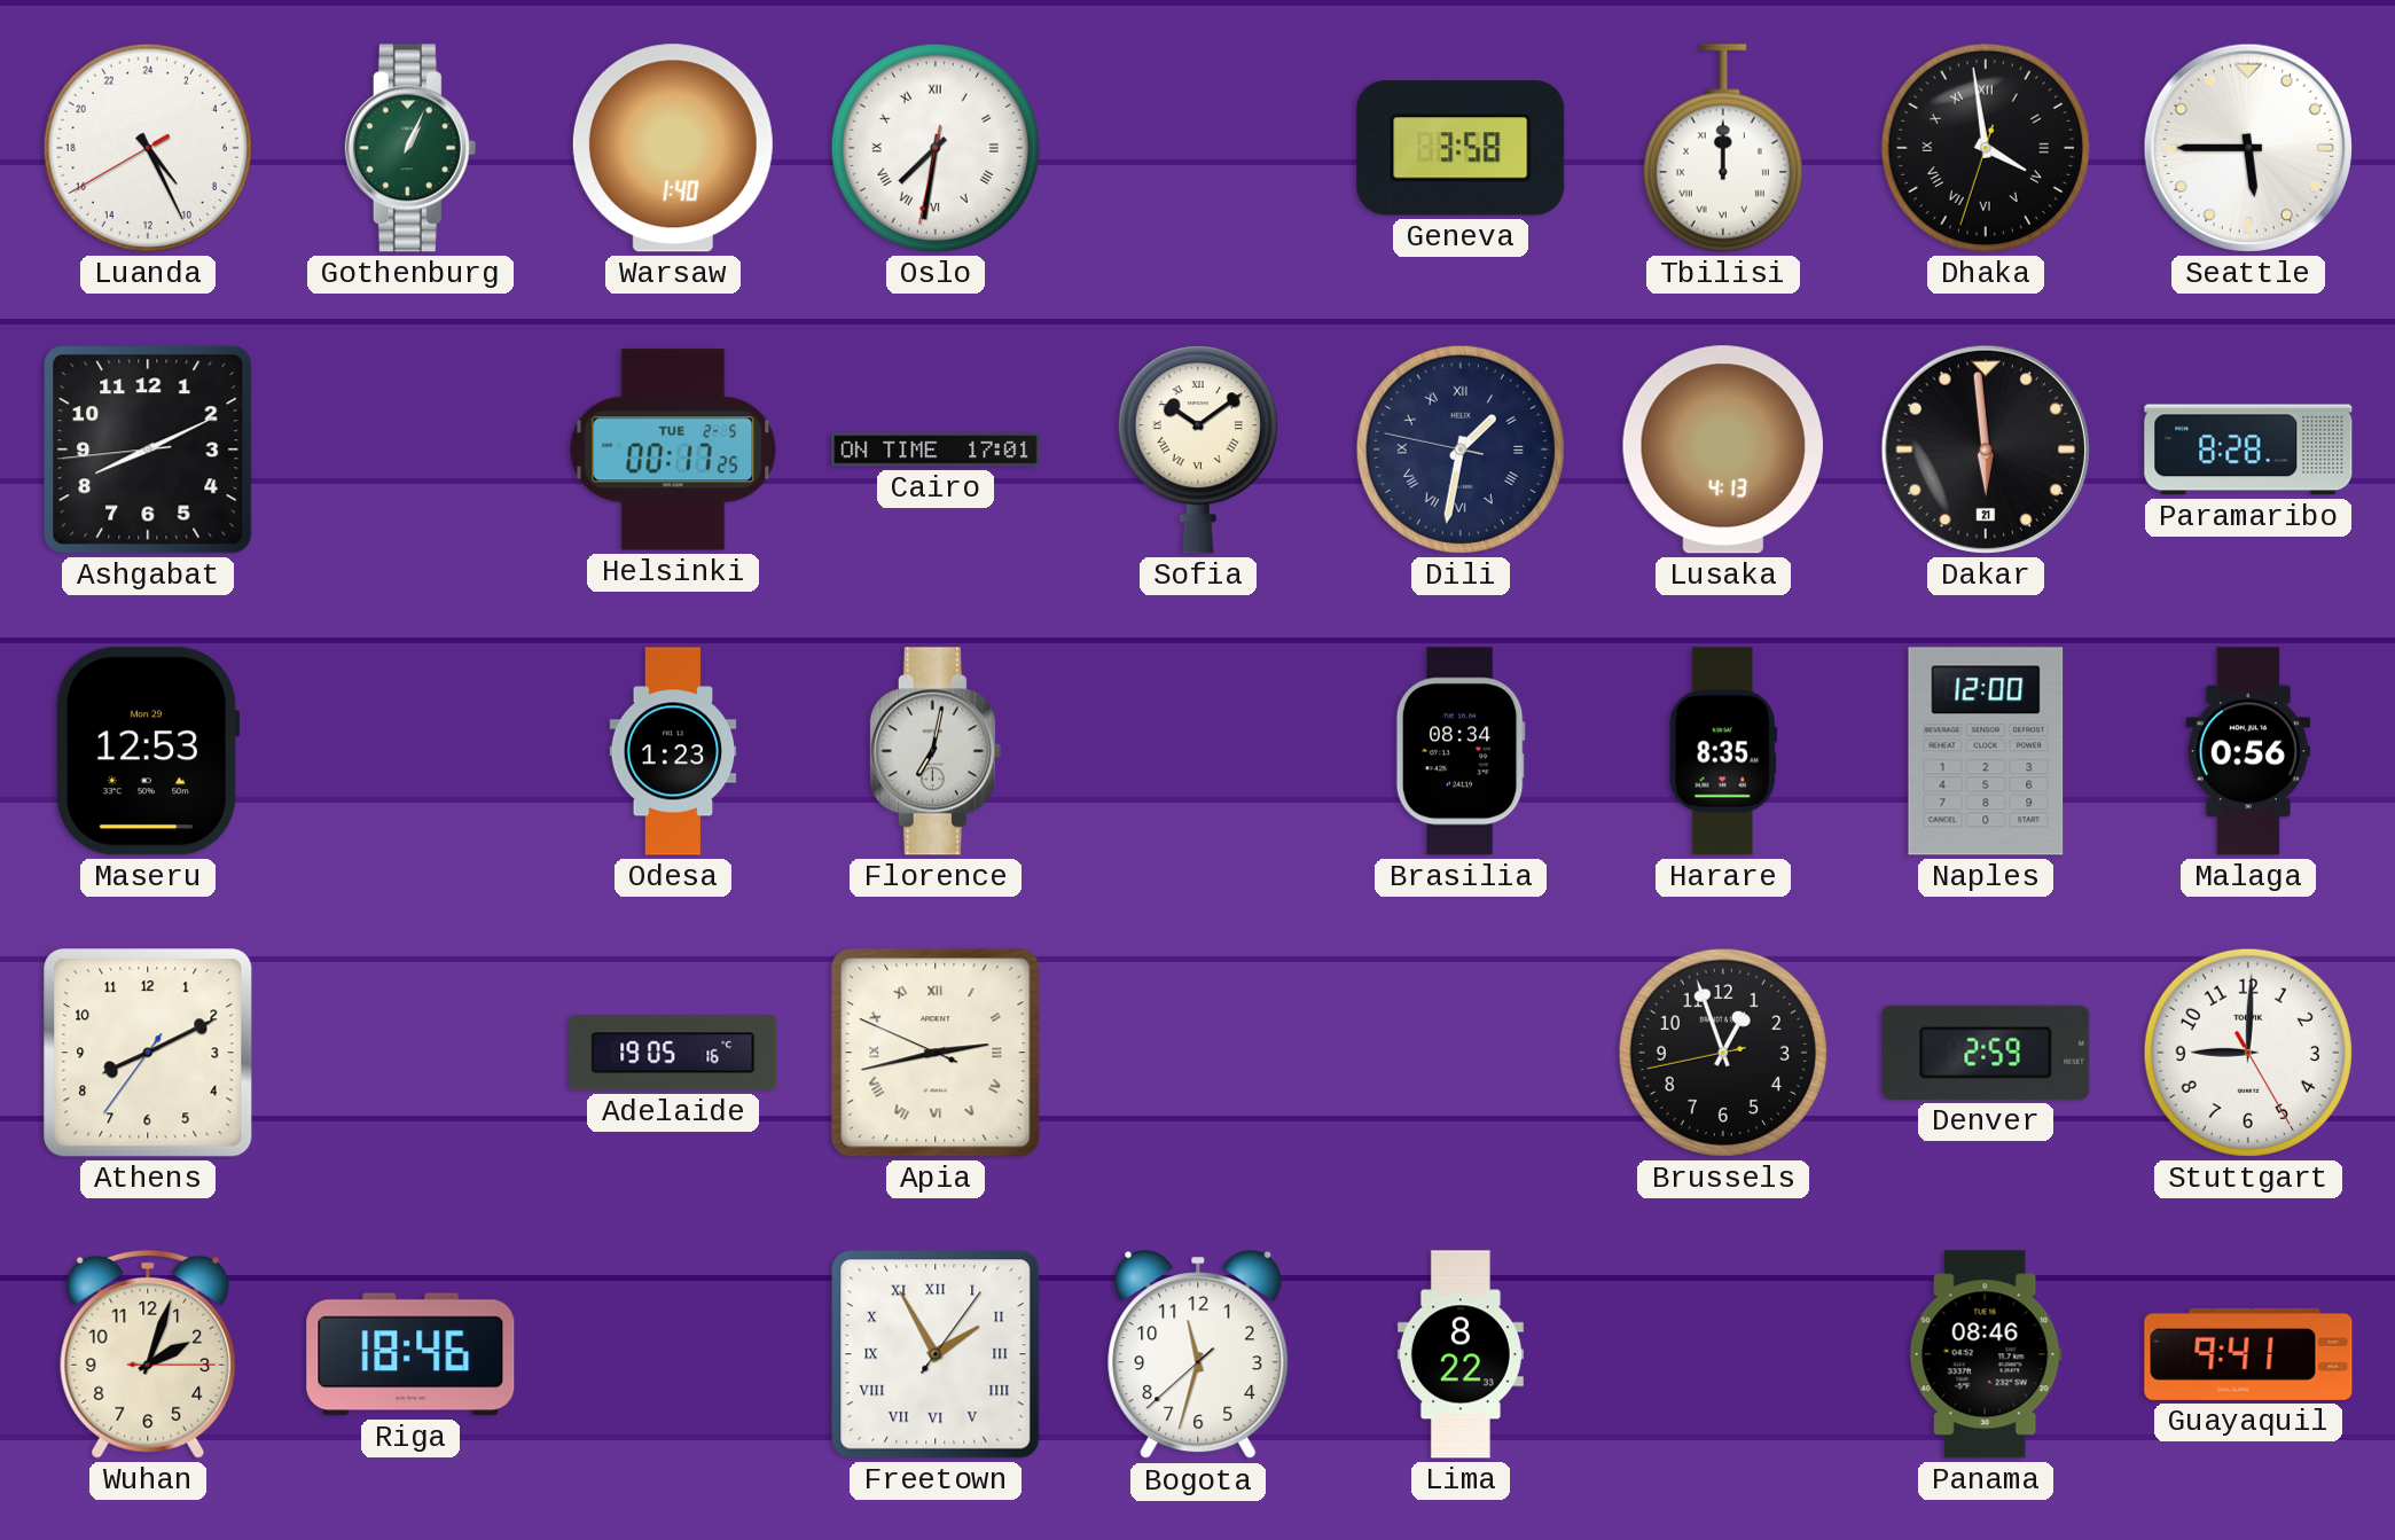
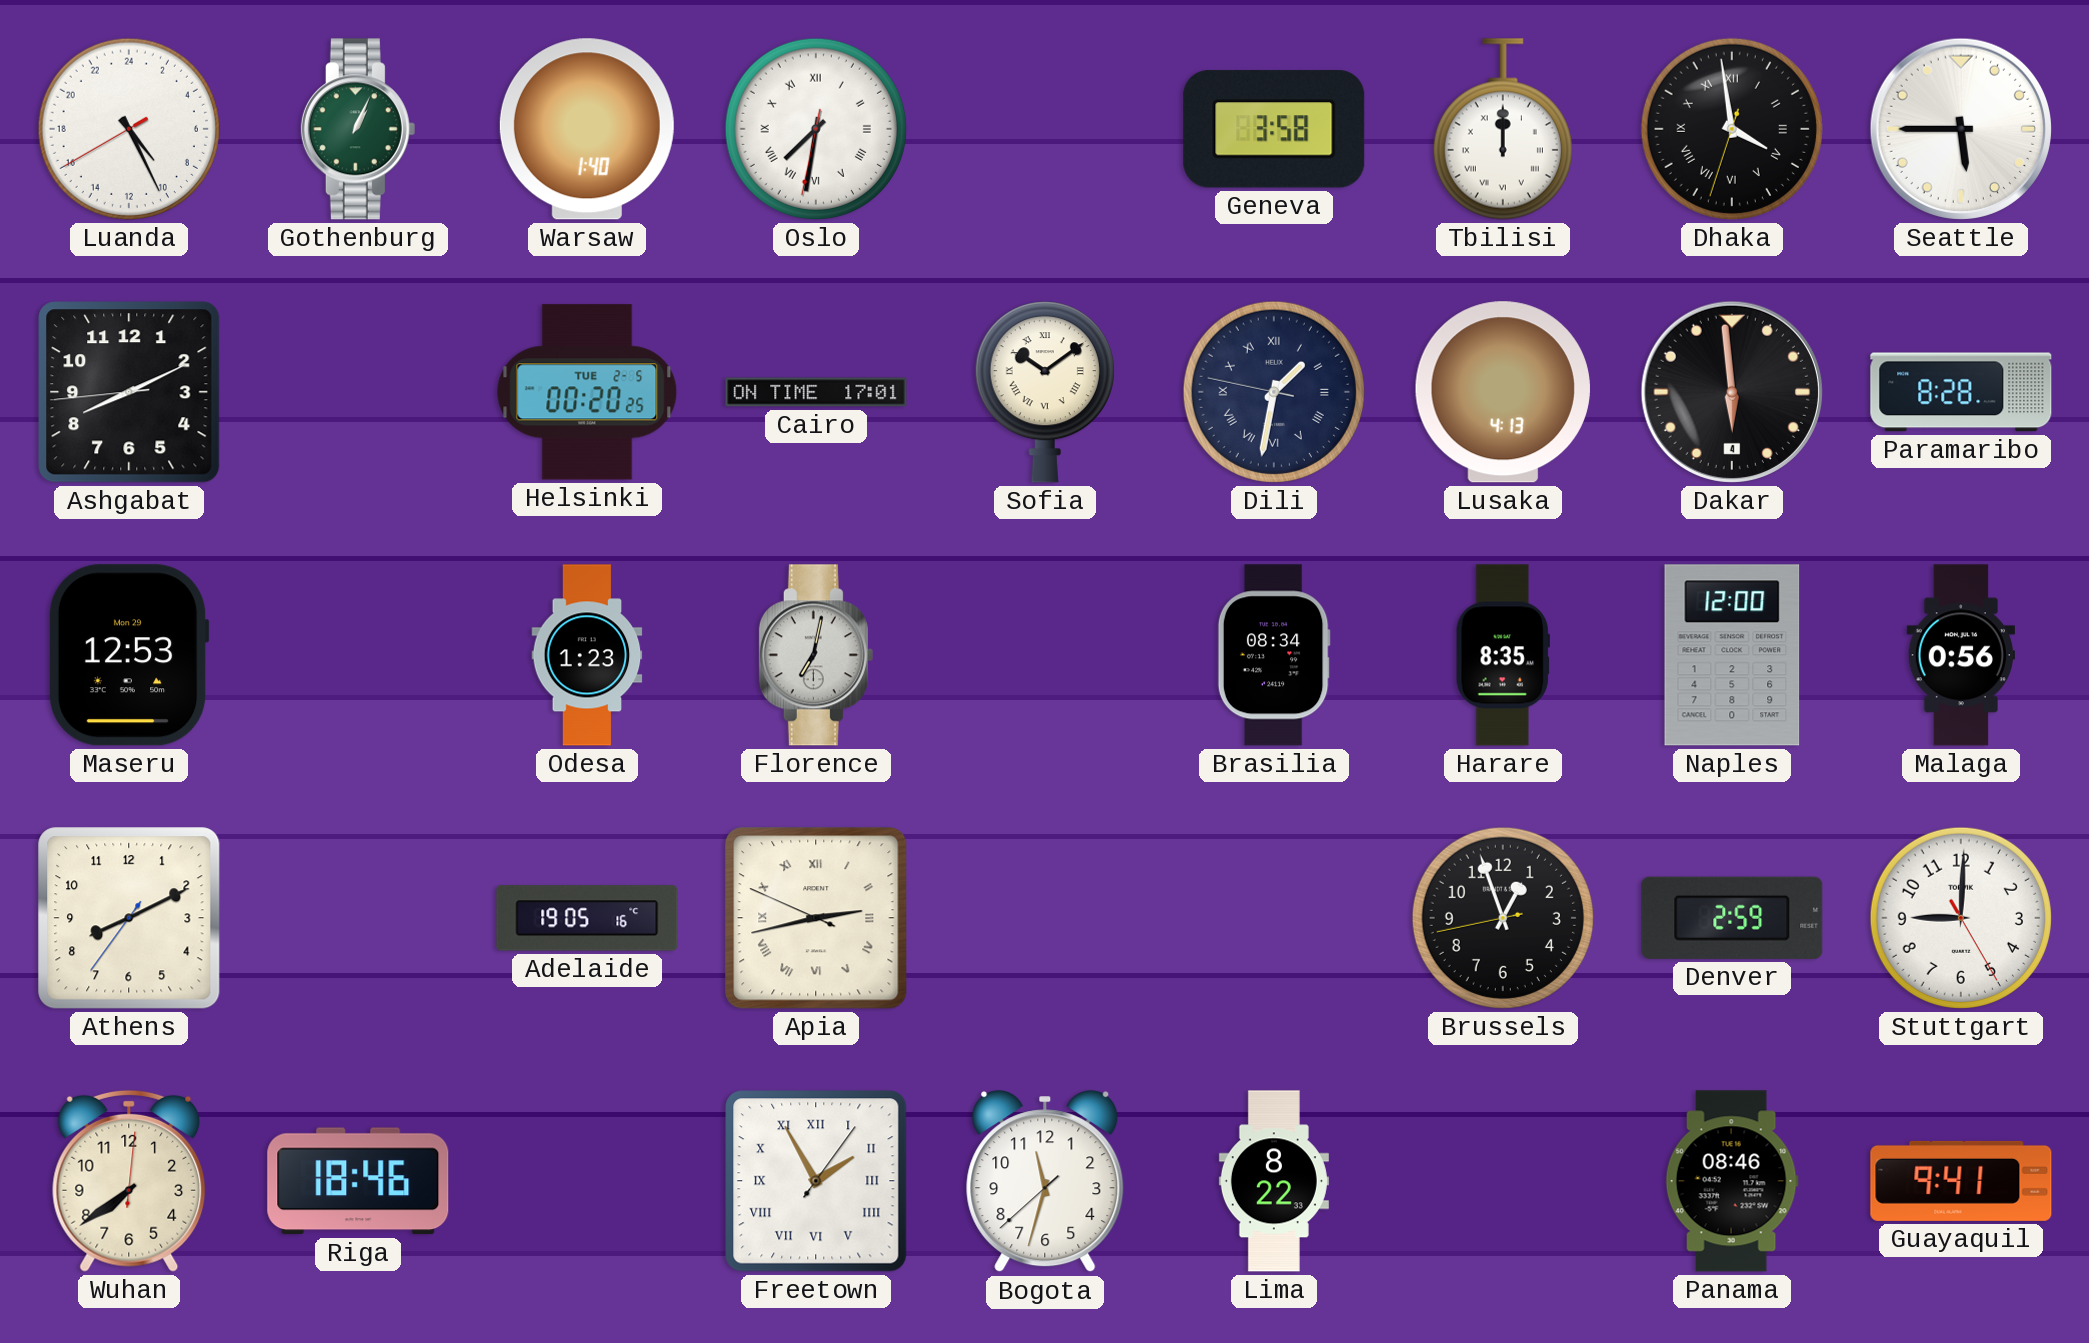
Helsinki: 00:17 -> 00:20 (587, 392)
Dakar date: 21 -> 4 (1732, 392)
Wuhan: 2:03 -> 7:39 (129, 1181)
